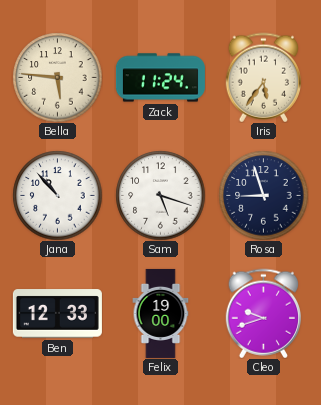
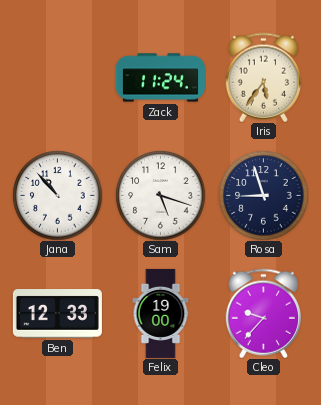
Bella: 5:46 -> none (57, 77)
Cleo: 9:42 -> 9:37 (263, 313)
